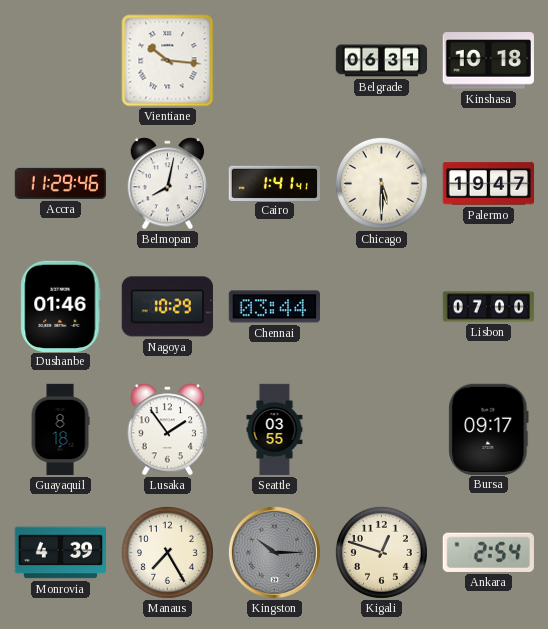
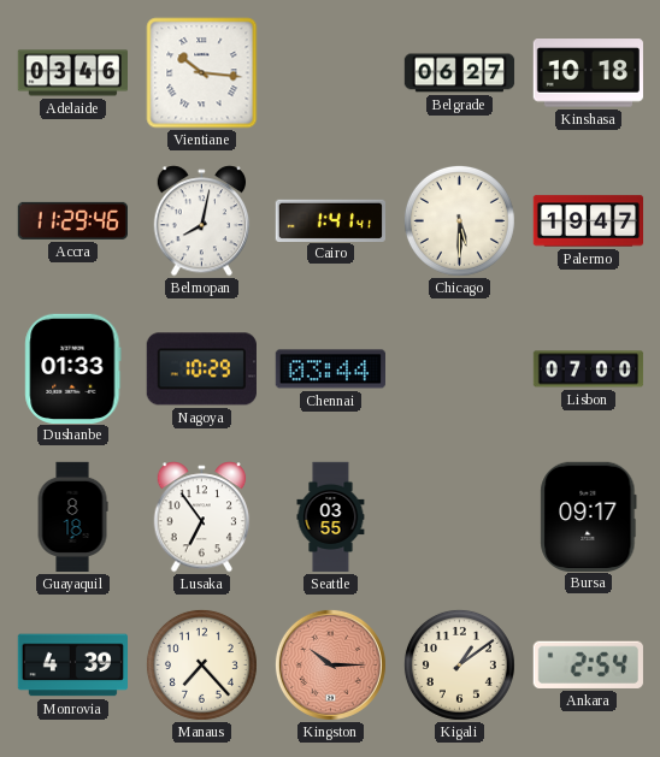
Adelaide: none -> 03:46 (72, 73)
Belgrade: 06:31 -> 06:27 (460, 73)
Dushanbe: 01:46 -> 01:33 (73, 368)
Lusaka: 1:54 -> 6:54 (202, 518)
Manaus: 7:25 -> 7:23 (201, 664)
Kingston dial: grey -> salmon (330, 664)
Kigali: 12:48 -> 1:09 (459, 664)
